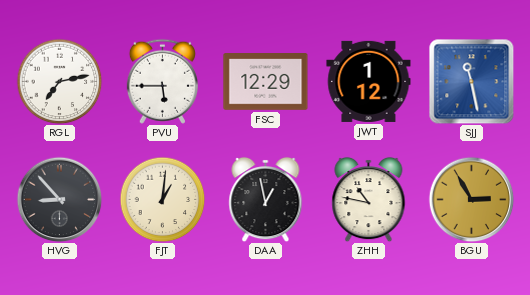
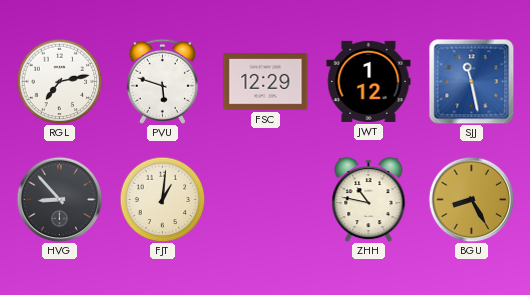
PVU: 5:45 -> 5:48 (162, 81)
DAA: 12:58 -> none (266, 199)
BGU: 2:55 -> 8:25 (471, 199)
